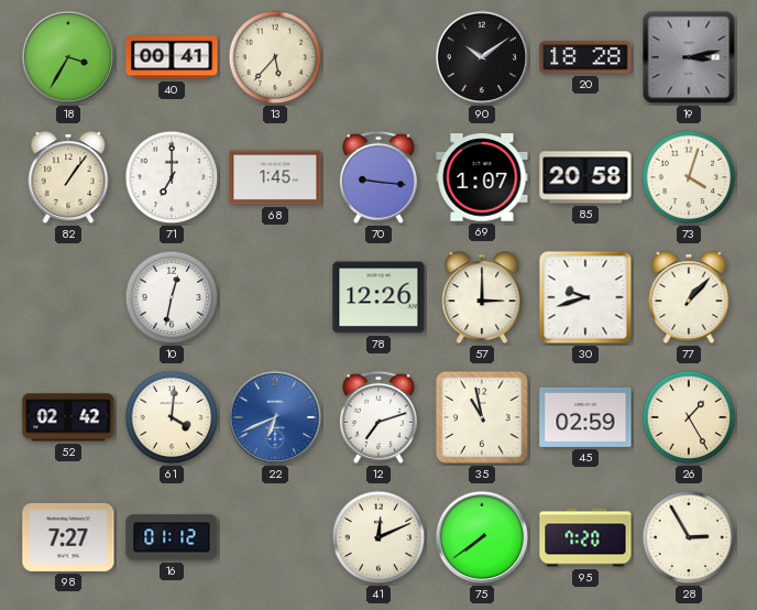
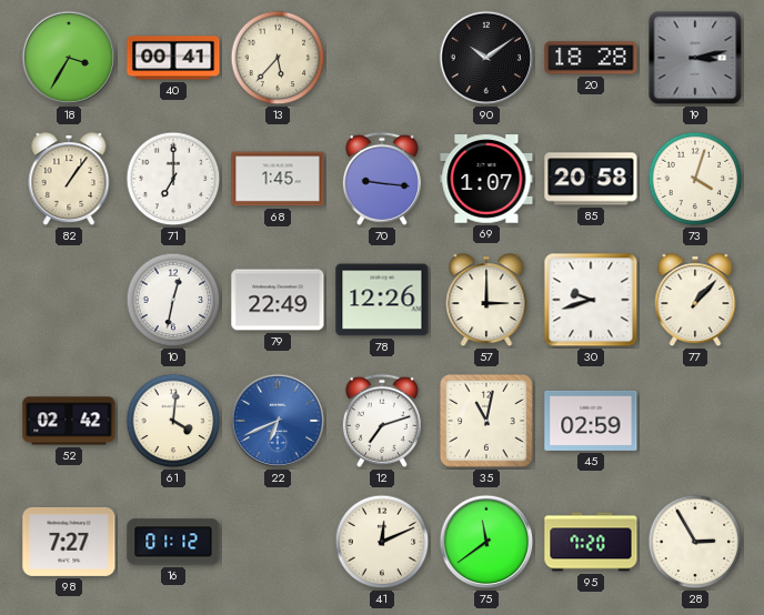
79: none -> 22:49 (278, 300)
35: 10:58 -> 11:02 (486, 421)
26: 1:25 -> none (689, 417)
75: 7:39 -> 11:39 (486, 542)
